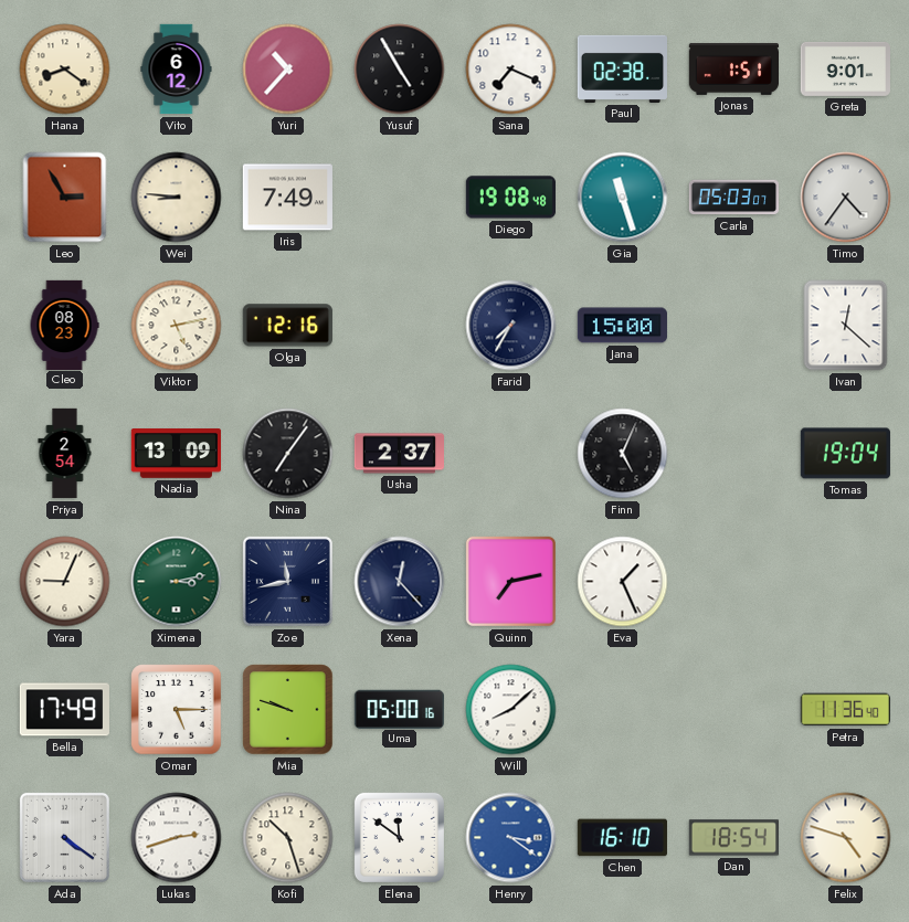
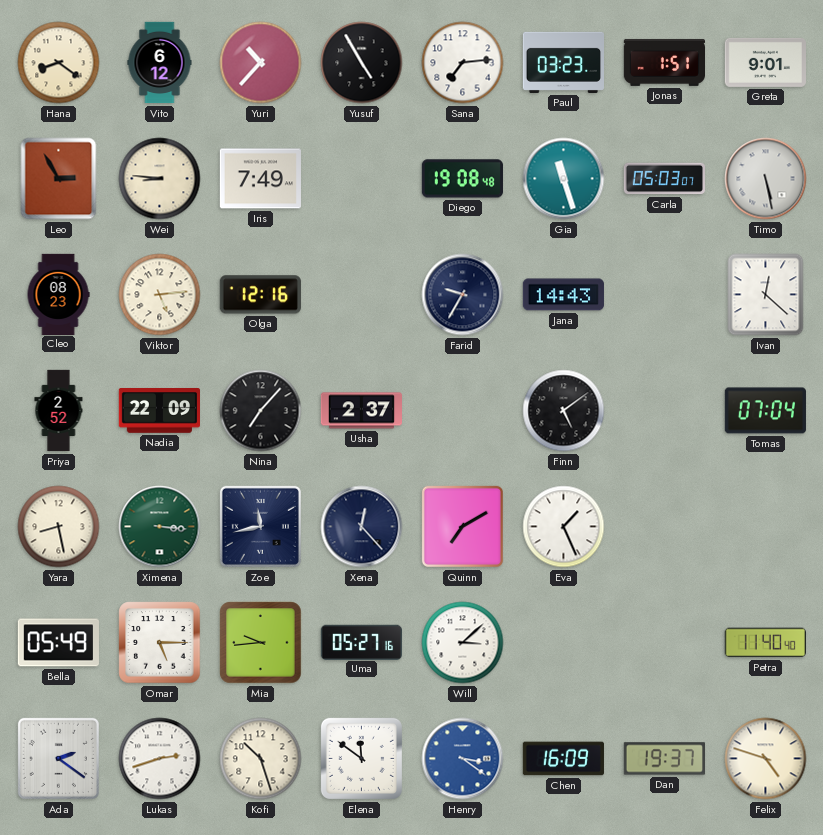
Sana: 7:19 -> 7:14 (463, 63)
Paul: 02:38 -> 03:23 (563, 62)
Timo: 4:36 -> 5:28 (766, 179)
Viktor: 5:13 -> 5:14 (160, 295)
Farid: 7:35 -> 9:35 (463, 295)
Jana: 15:00 -> 14:43 (563, 295)
Priya: 2:54 -> 2:52 (59, 411)
Nadia: 13:09 -> 22:09 (159, 411)
Nina: 7:06 -> 7:07 (261, 411)
Finn: 5:04 -> 5:09 (564, 411)
Tomas: 19:04 -> 07:04 (765, 411)
Yara: 9:04 -> 8:28 (59, 527)
Ximena: 3:13 -> 3:16 (160, 527)
Quinn: 7:13 -> 7:10 (462, 526)
Bella: 17:49 -> 05:49 (58, 643)
Mia: 9:48 -> 9:44 (261, 643)
Uma: 05:00 -> 05:27 (361, 642)
Will: 8:08 -> 3:08 (463, 643)
Petra: 11:36 -> 11:40 (765, 643)
Ada: 4:21 -> 2:21 (58, 758)
Chen: 16:10 -> 16:09 (563, 759)
Dan: 18:54 -> 19:37 (664, 759)
